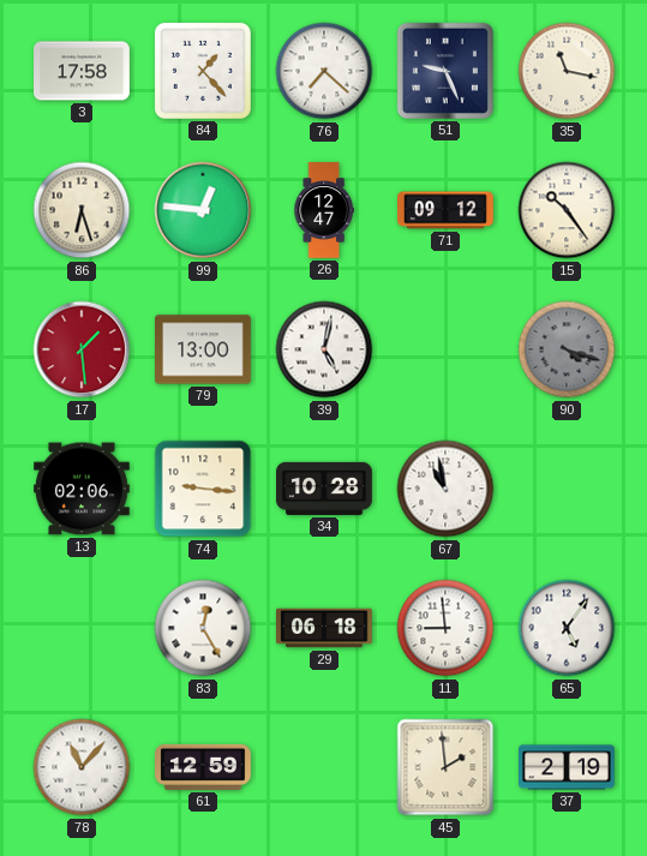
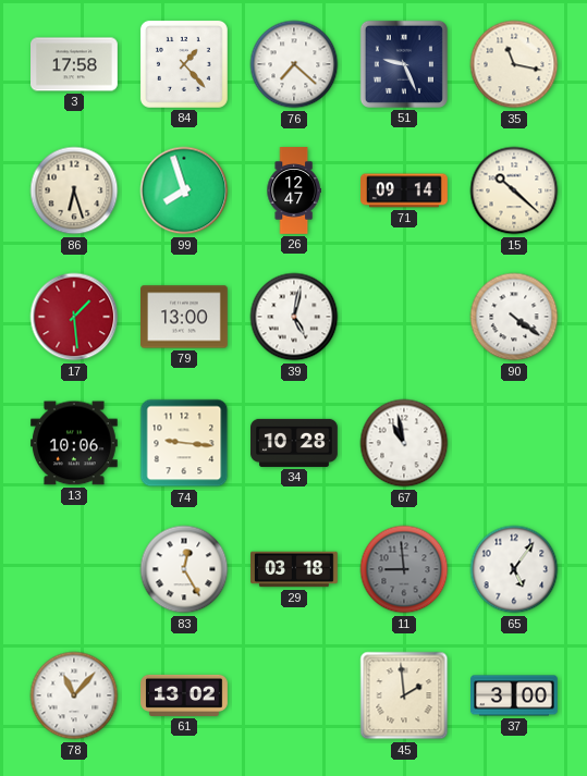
99: 12:46 -> 7:57 (184, 190)
71: 09:12 -> 09:14 (405, 190)
15: 10:24 -> 10:22 (514, 190)
90: 4:18 -> 4:21 (514, 317)
90 dial: grey -> white (514, 317)
13: 02:06 -> 10:06 (75, 443)
29: 06:18 -> 03:18 (295, 569)
11 dial: white -> grey (404, 569)
61: 12:59 -> 13:02 (184, 695)
37: 2:19 -> 3:00 (514, 695)
